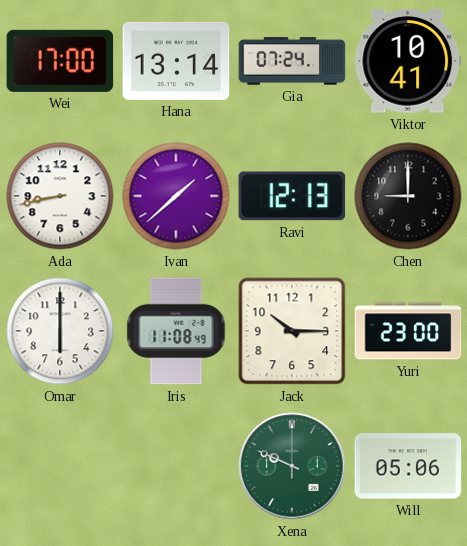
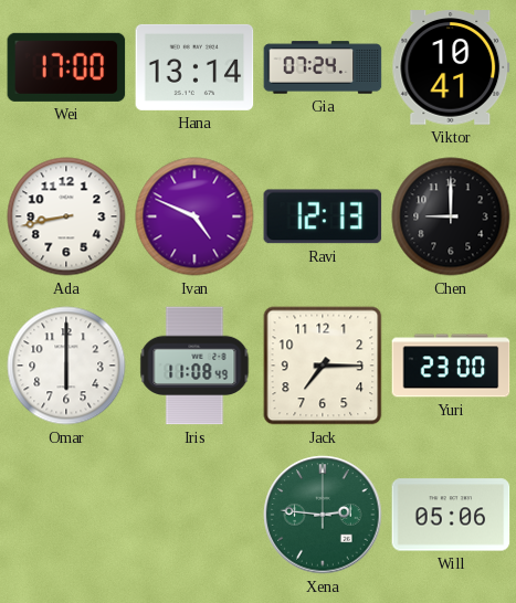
Ivan: 1:38 -> 4:49 (194, 216)
Jack: 10:15 -> 7:15 (323, 366)
Xena: 9:49 -> 2:46 (323, 515)
